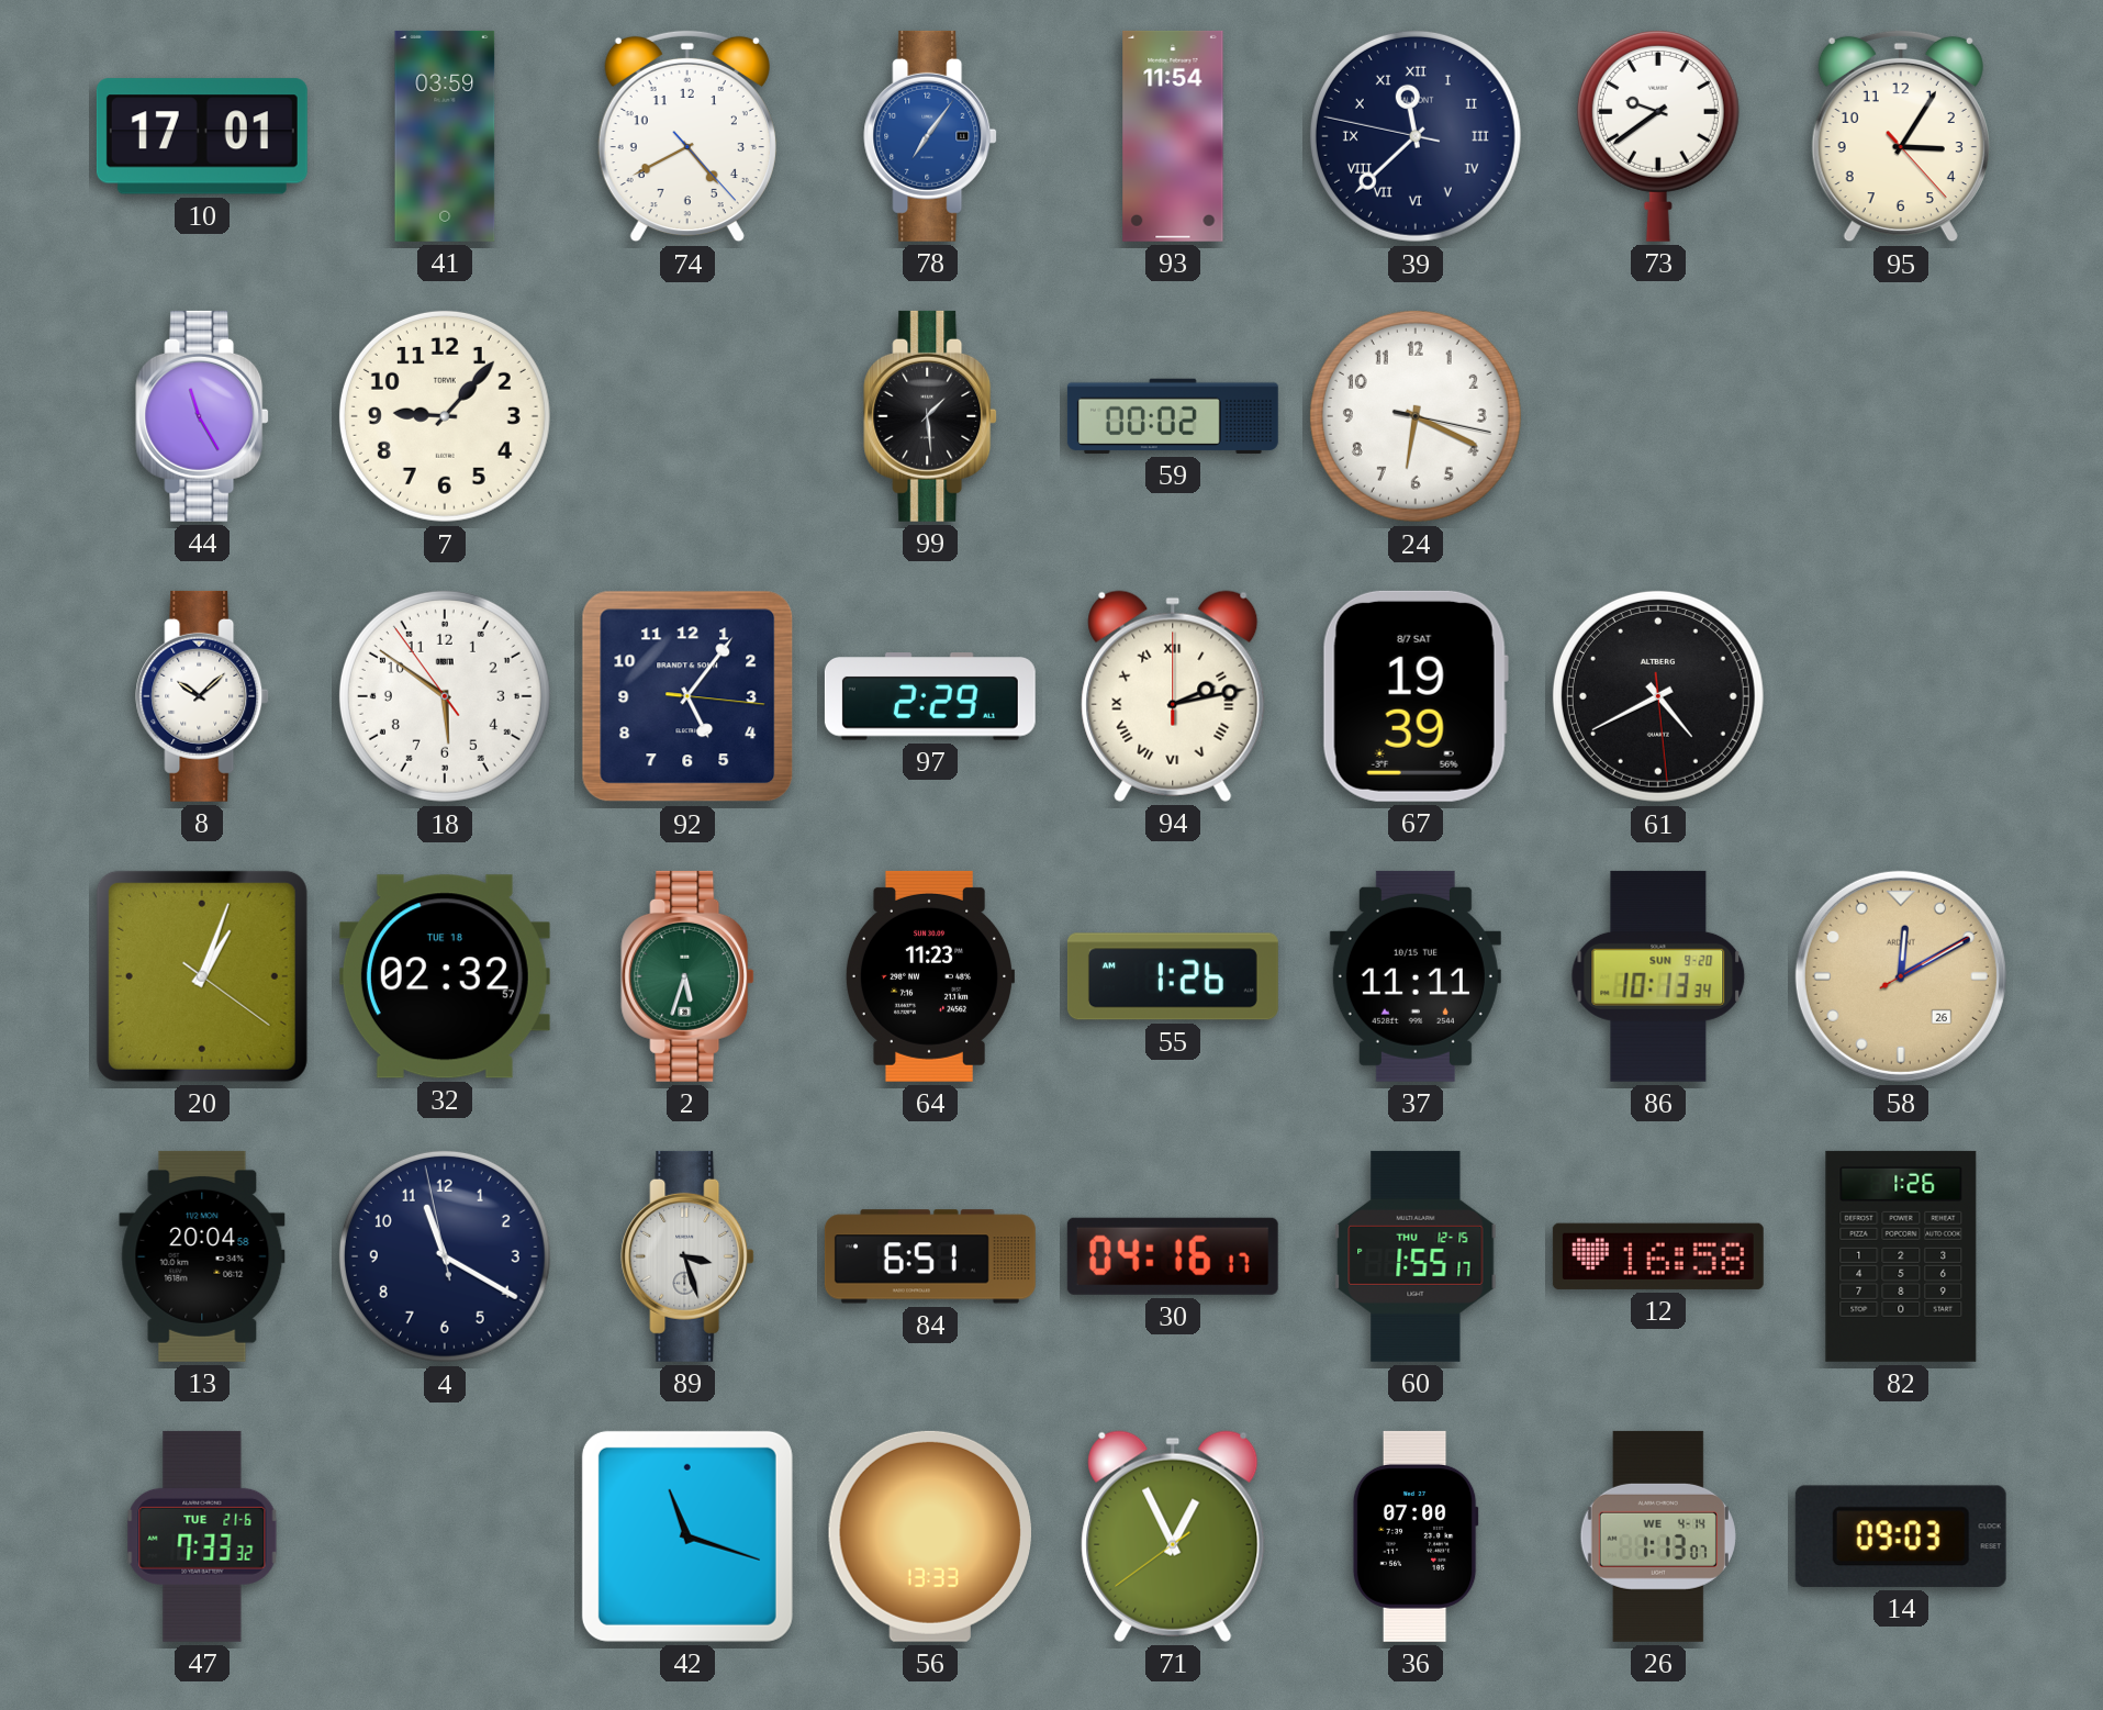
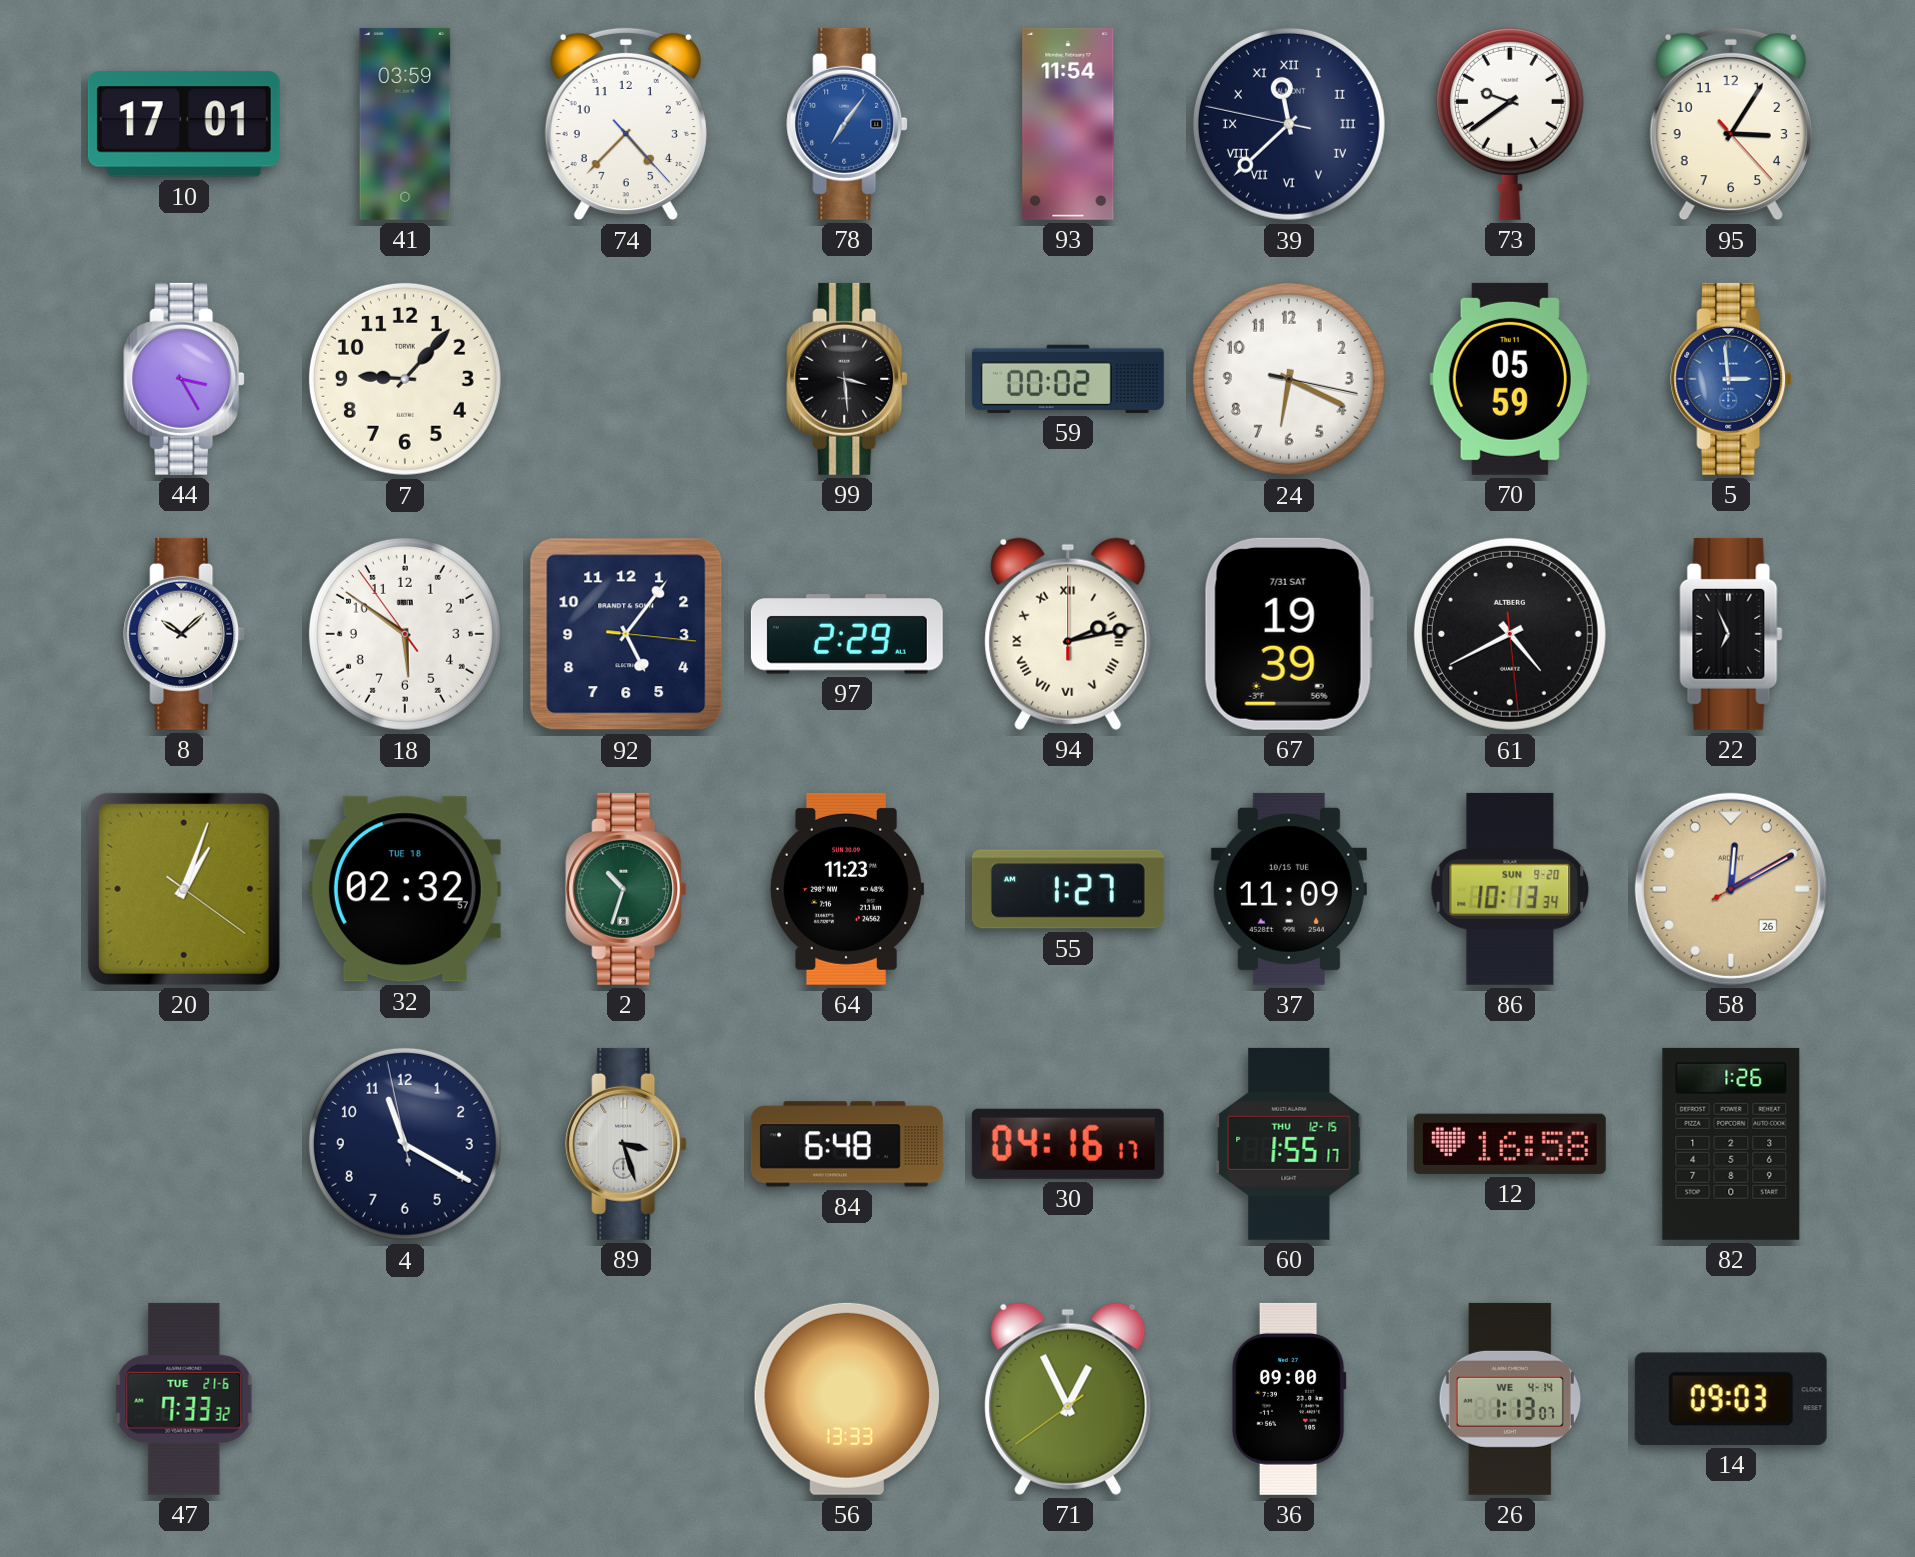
74: 4:40 -> 4:37 (626, 124)
44: 11:25 -> 3:25 (184, 379)
99: 1:29 -> 3:29 (847, 379)
70: none -> 05:59 (1510, 379)
5: none -> 2:59 (1731, 379)
67 date: 8/7 SAT -> 7/31 SAT (1289, 634)
22: none -> 6:56 (1731, 634)
2: 5:33 -> 10:33 (626, 889)
55: 1:26 -> 1:27 (1068, 889)
37: 11:11 -> 11:09 (1289, 889)
13: 20:04 -> none (202, 1256)
84: 6:51 -> 6:48 (847, 1144)
42: 11:18 -> none (687, 1536)
36: 07:00 -> 09:00 (1289, 1399)
